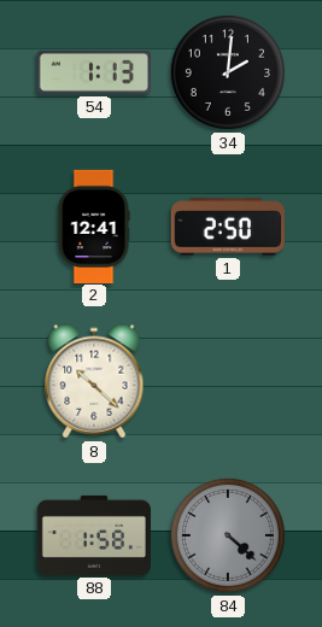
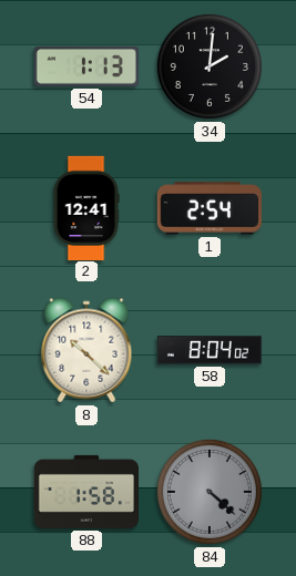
1: 2:50 -> 2:54 (210, 208)
58: none -> 8:04 (210, 350)
